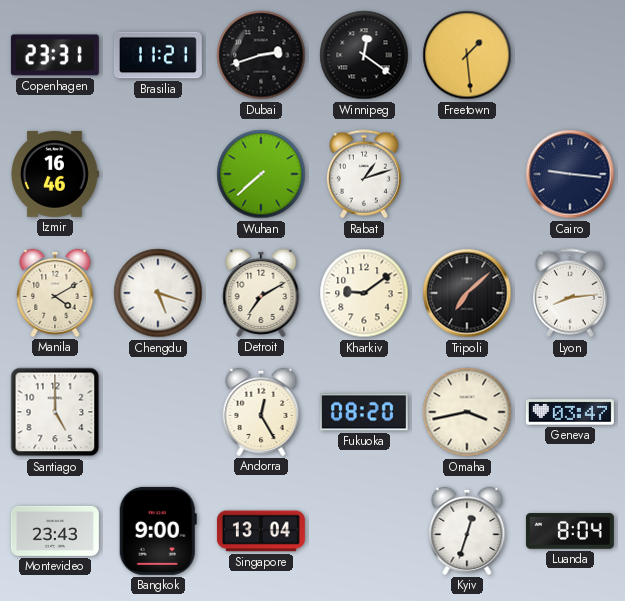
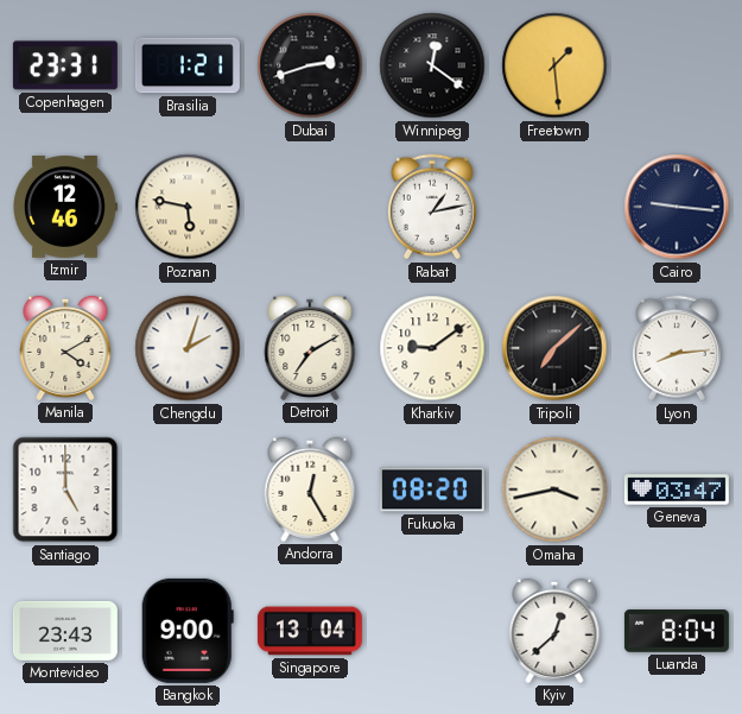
Brasilia: 11:21 -> 1:21 (188, 65)
Izmir: 16:46 -> 12:46 (65, 208)
Poznan: none -> 5:47 (188, 207)
Wuhan: 7:38 -> none (261, 174)
Rabat: 1:12 -> 1:13 (432, 207)
Chengdu: 5:18 -> 2:03 (188, 348)
Kyiv: 12:33 -> 12:38 (554, 631)
